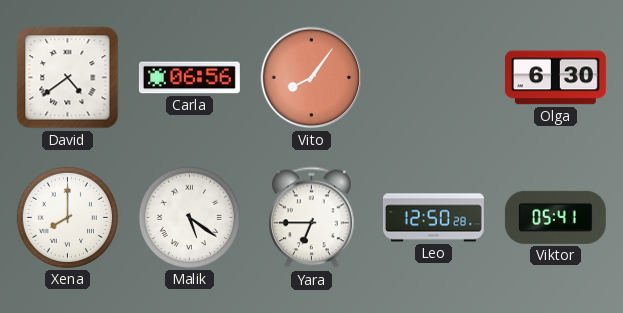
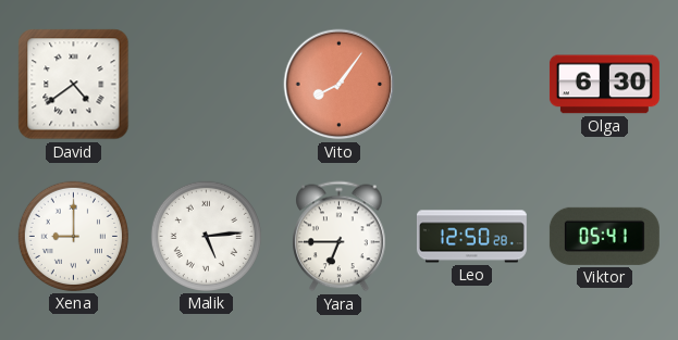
Carla: 06:56 -> none (189, 78)
Xena: 8:00 -> 9:00 (73, 236)
Malik: 5:21 -> 5:14 (206, 236)
